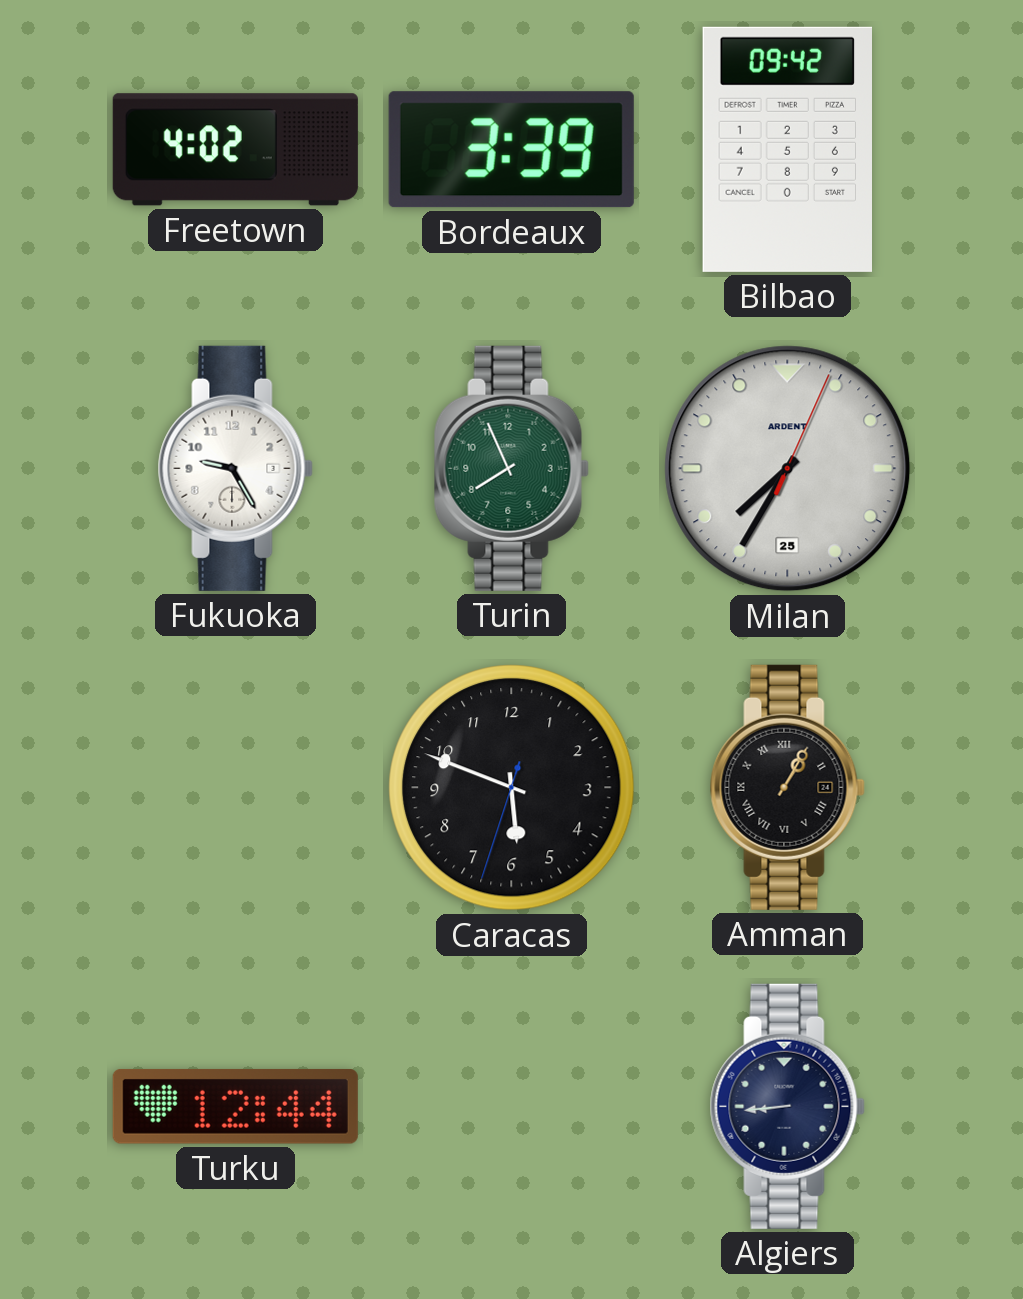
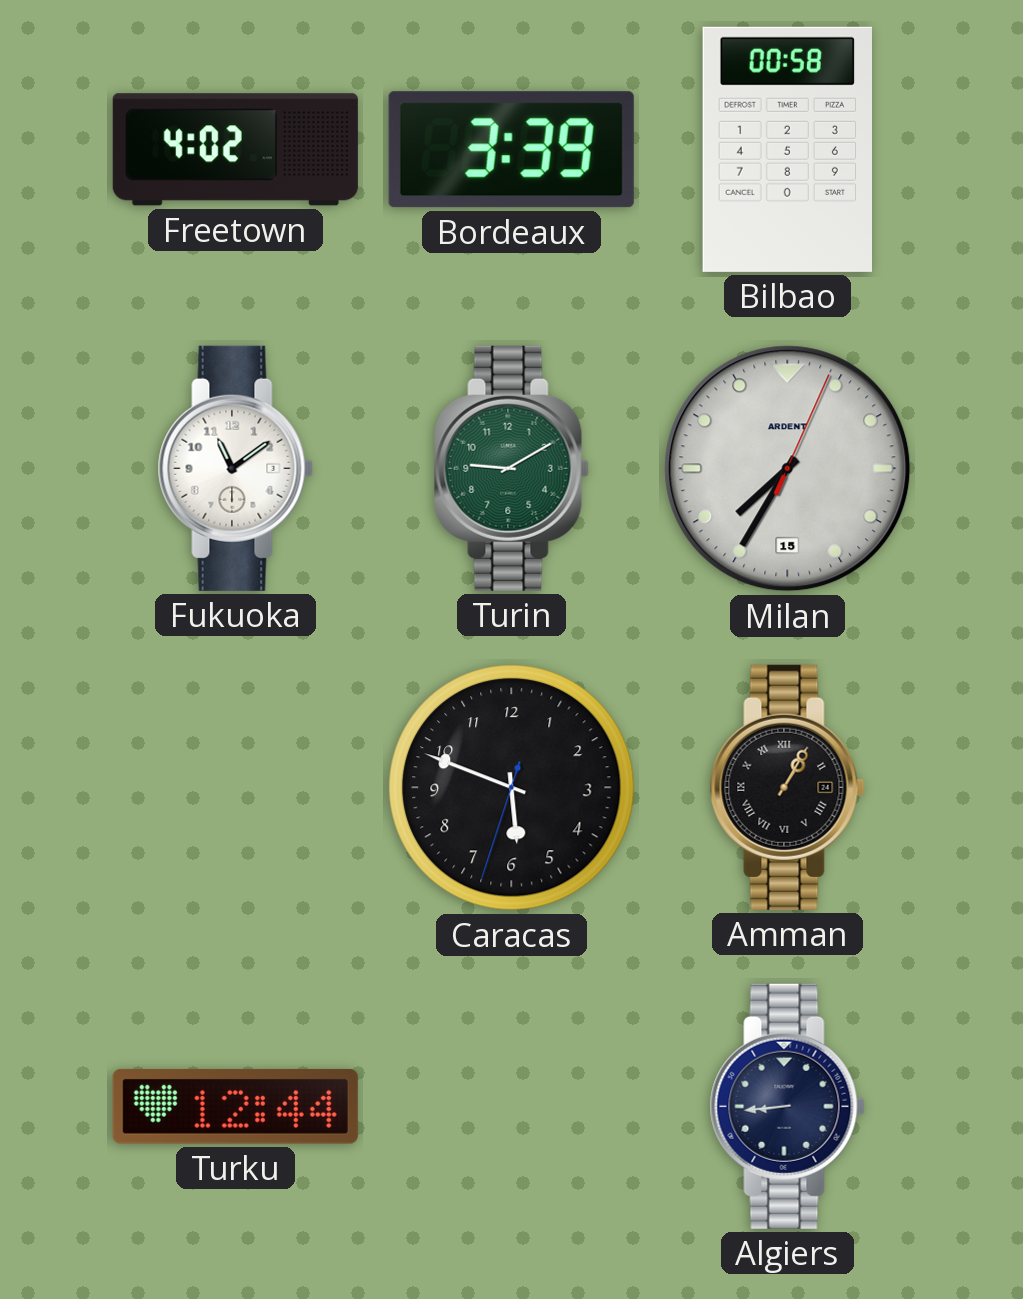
Bilbao: 09:42 -> 00:58 (787, 149)
Fukuoka: 9:25 -> 11:09 (235, 468)
Turin: 7:56 -> 9:10 (511, 468)
Milan date: 25 -> 15 (788, 469)
